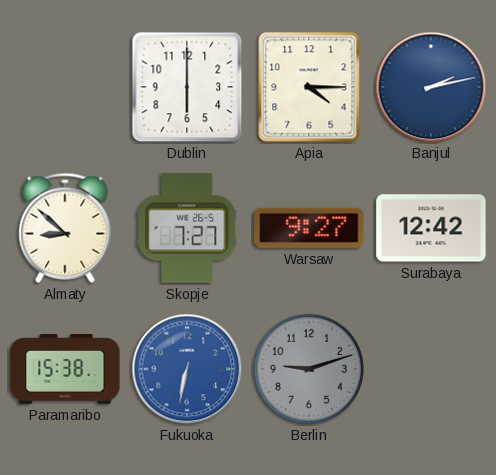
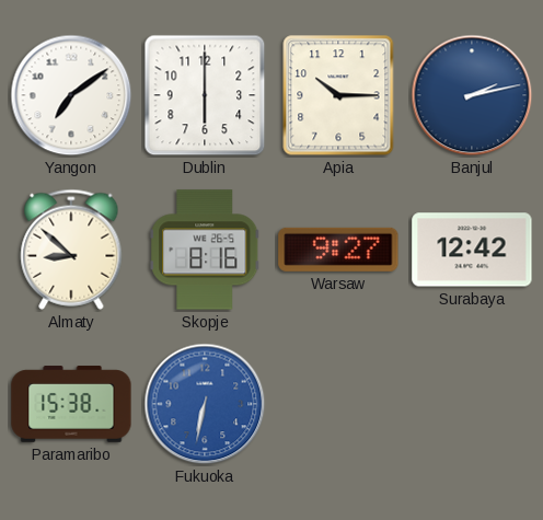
Yangon: none -> 7:09 (71, 95)
Apia: 4:15 -> 10:15 (338, 95)
Skopje: 7:27 -> 8:16 (205, 250)
Berlin: 9:12 -> none (309, 369)
